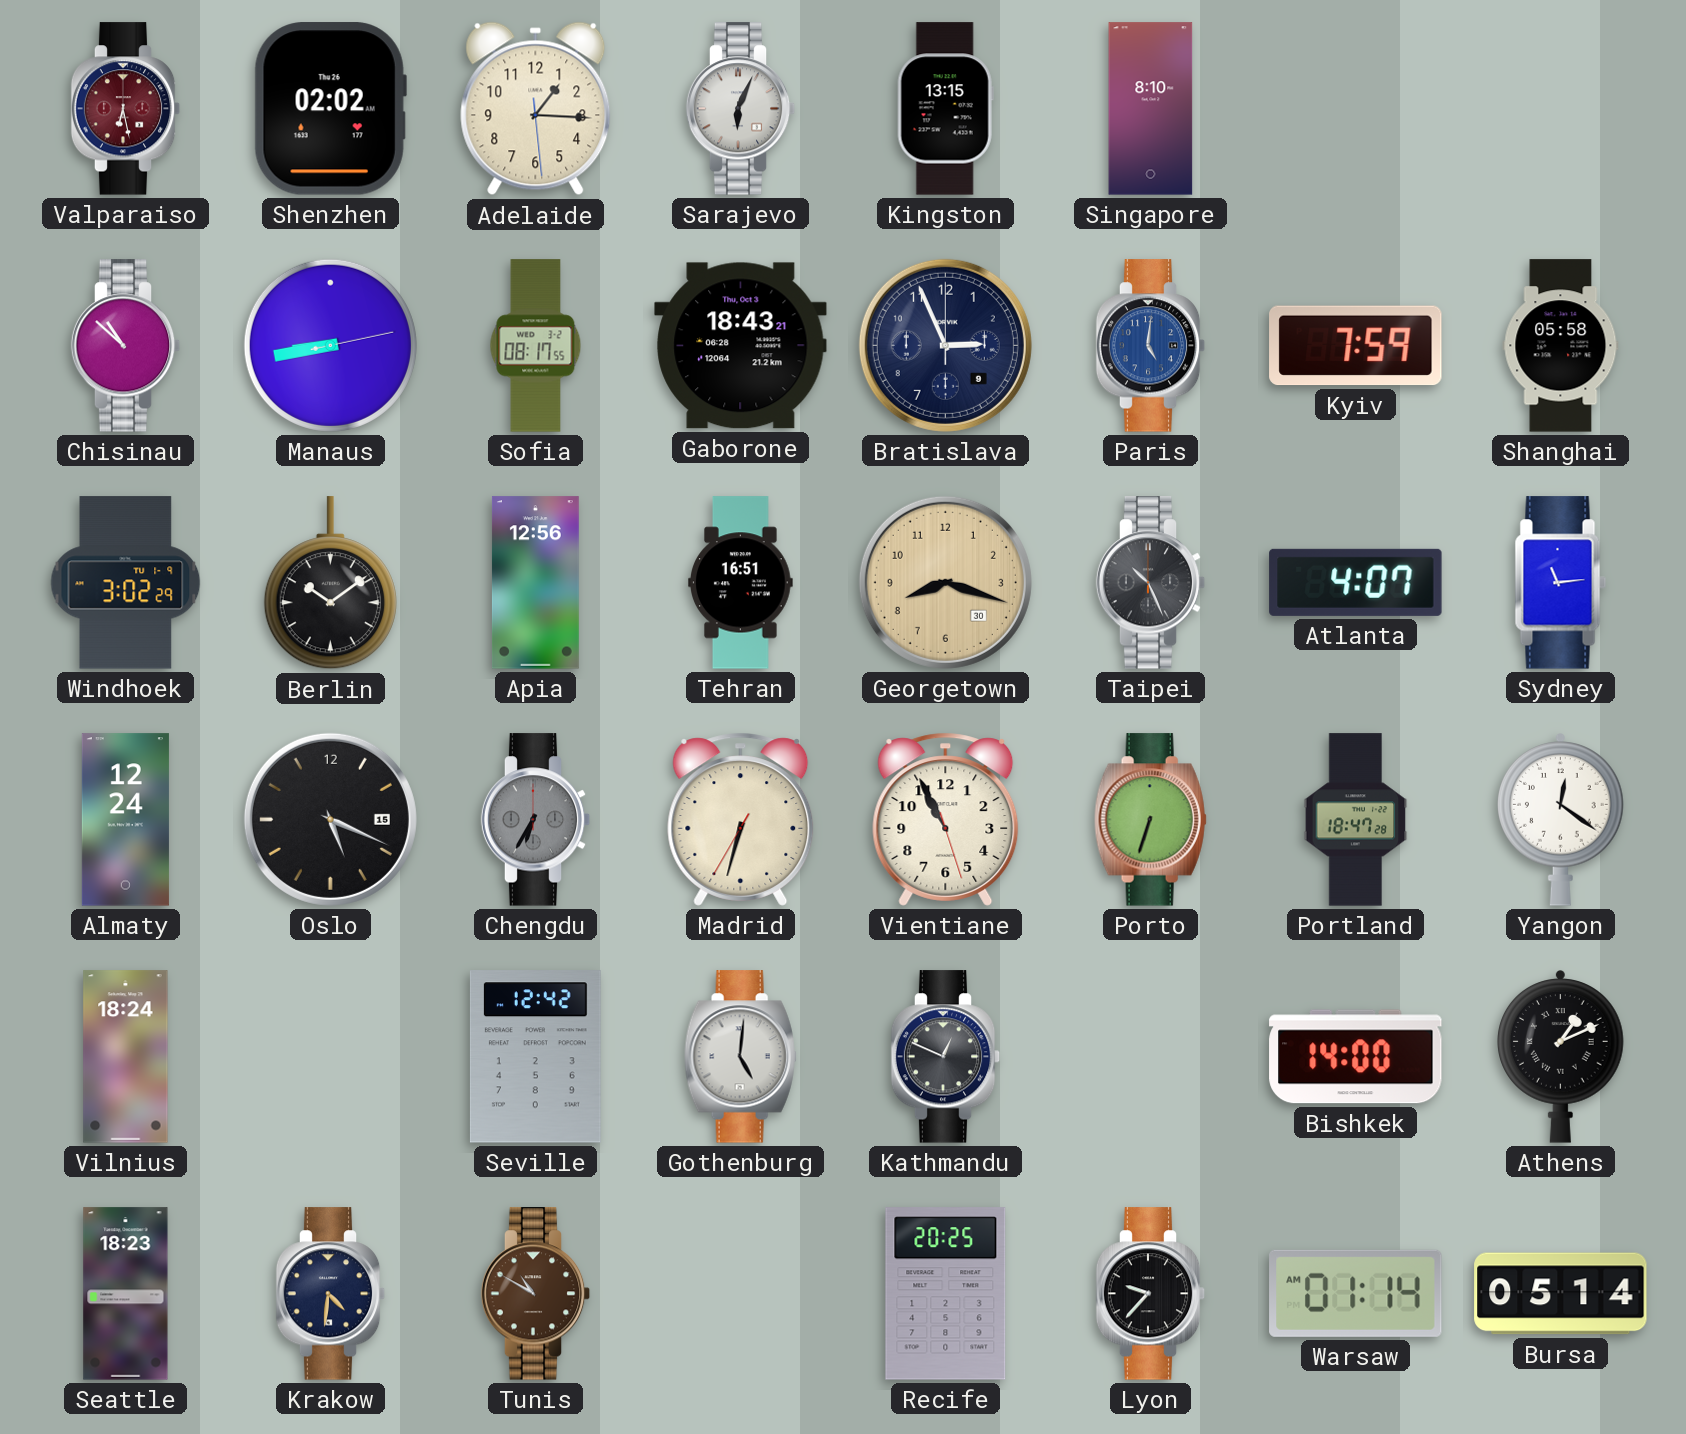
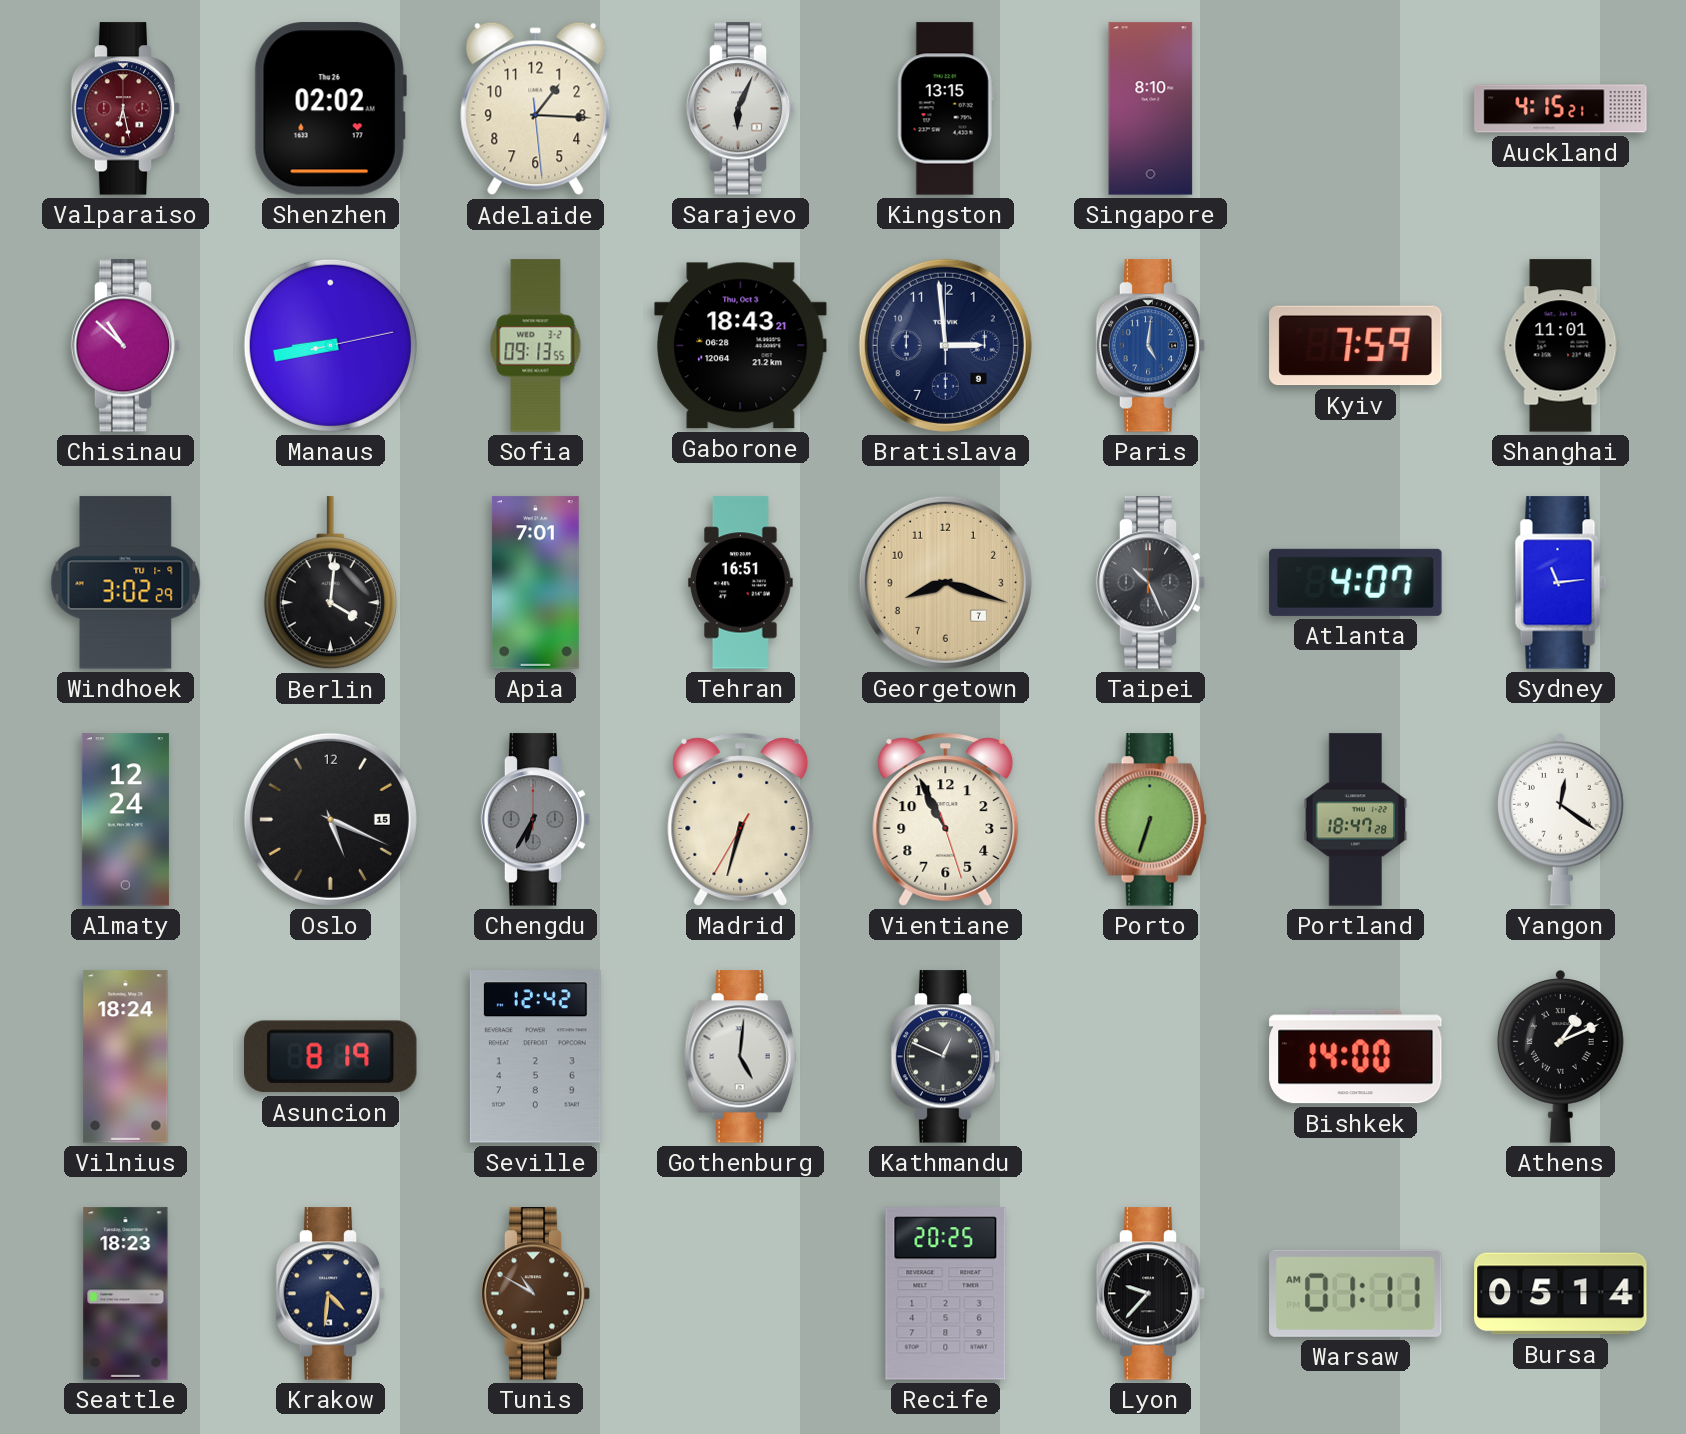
Auckland: none -> 4:15 (1561, 109)
Sofia: 08:17 -> 09:13 (536, 346)
Bratislava: 2:56 -> 2:59 (945, 345)
Shanghai: 05:58 -> 11:01 (1561, 346)
Berlin: 10:09 -> 4:01 (330, 583)
Apia: 12:56 -> 7:01 (535, 583)
Georgetown date: 30 -> 7 (945, 582)
Asuncion: none -> 8:19 (331, 1057)
Warsaw: 01:14 -> 01:11 (1356, 1293)
